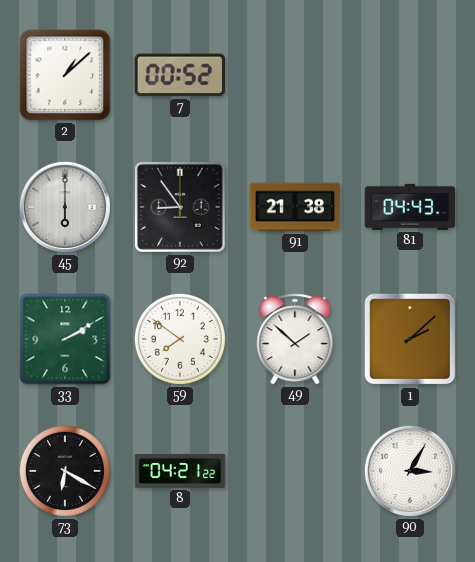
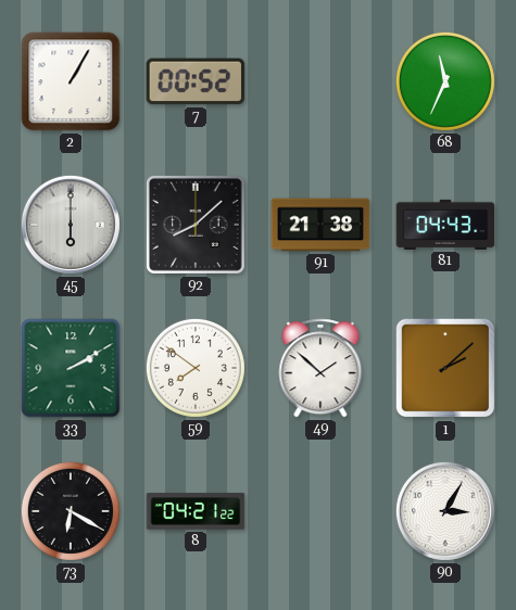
2: 1:08 -> 1:05 (71, 81)
68: none -> 11:34 (445, 81)
92: 8:54 -> 8:08 (196, 225)
